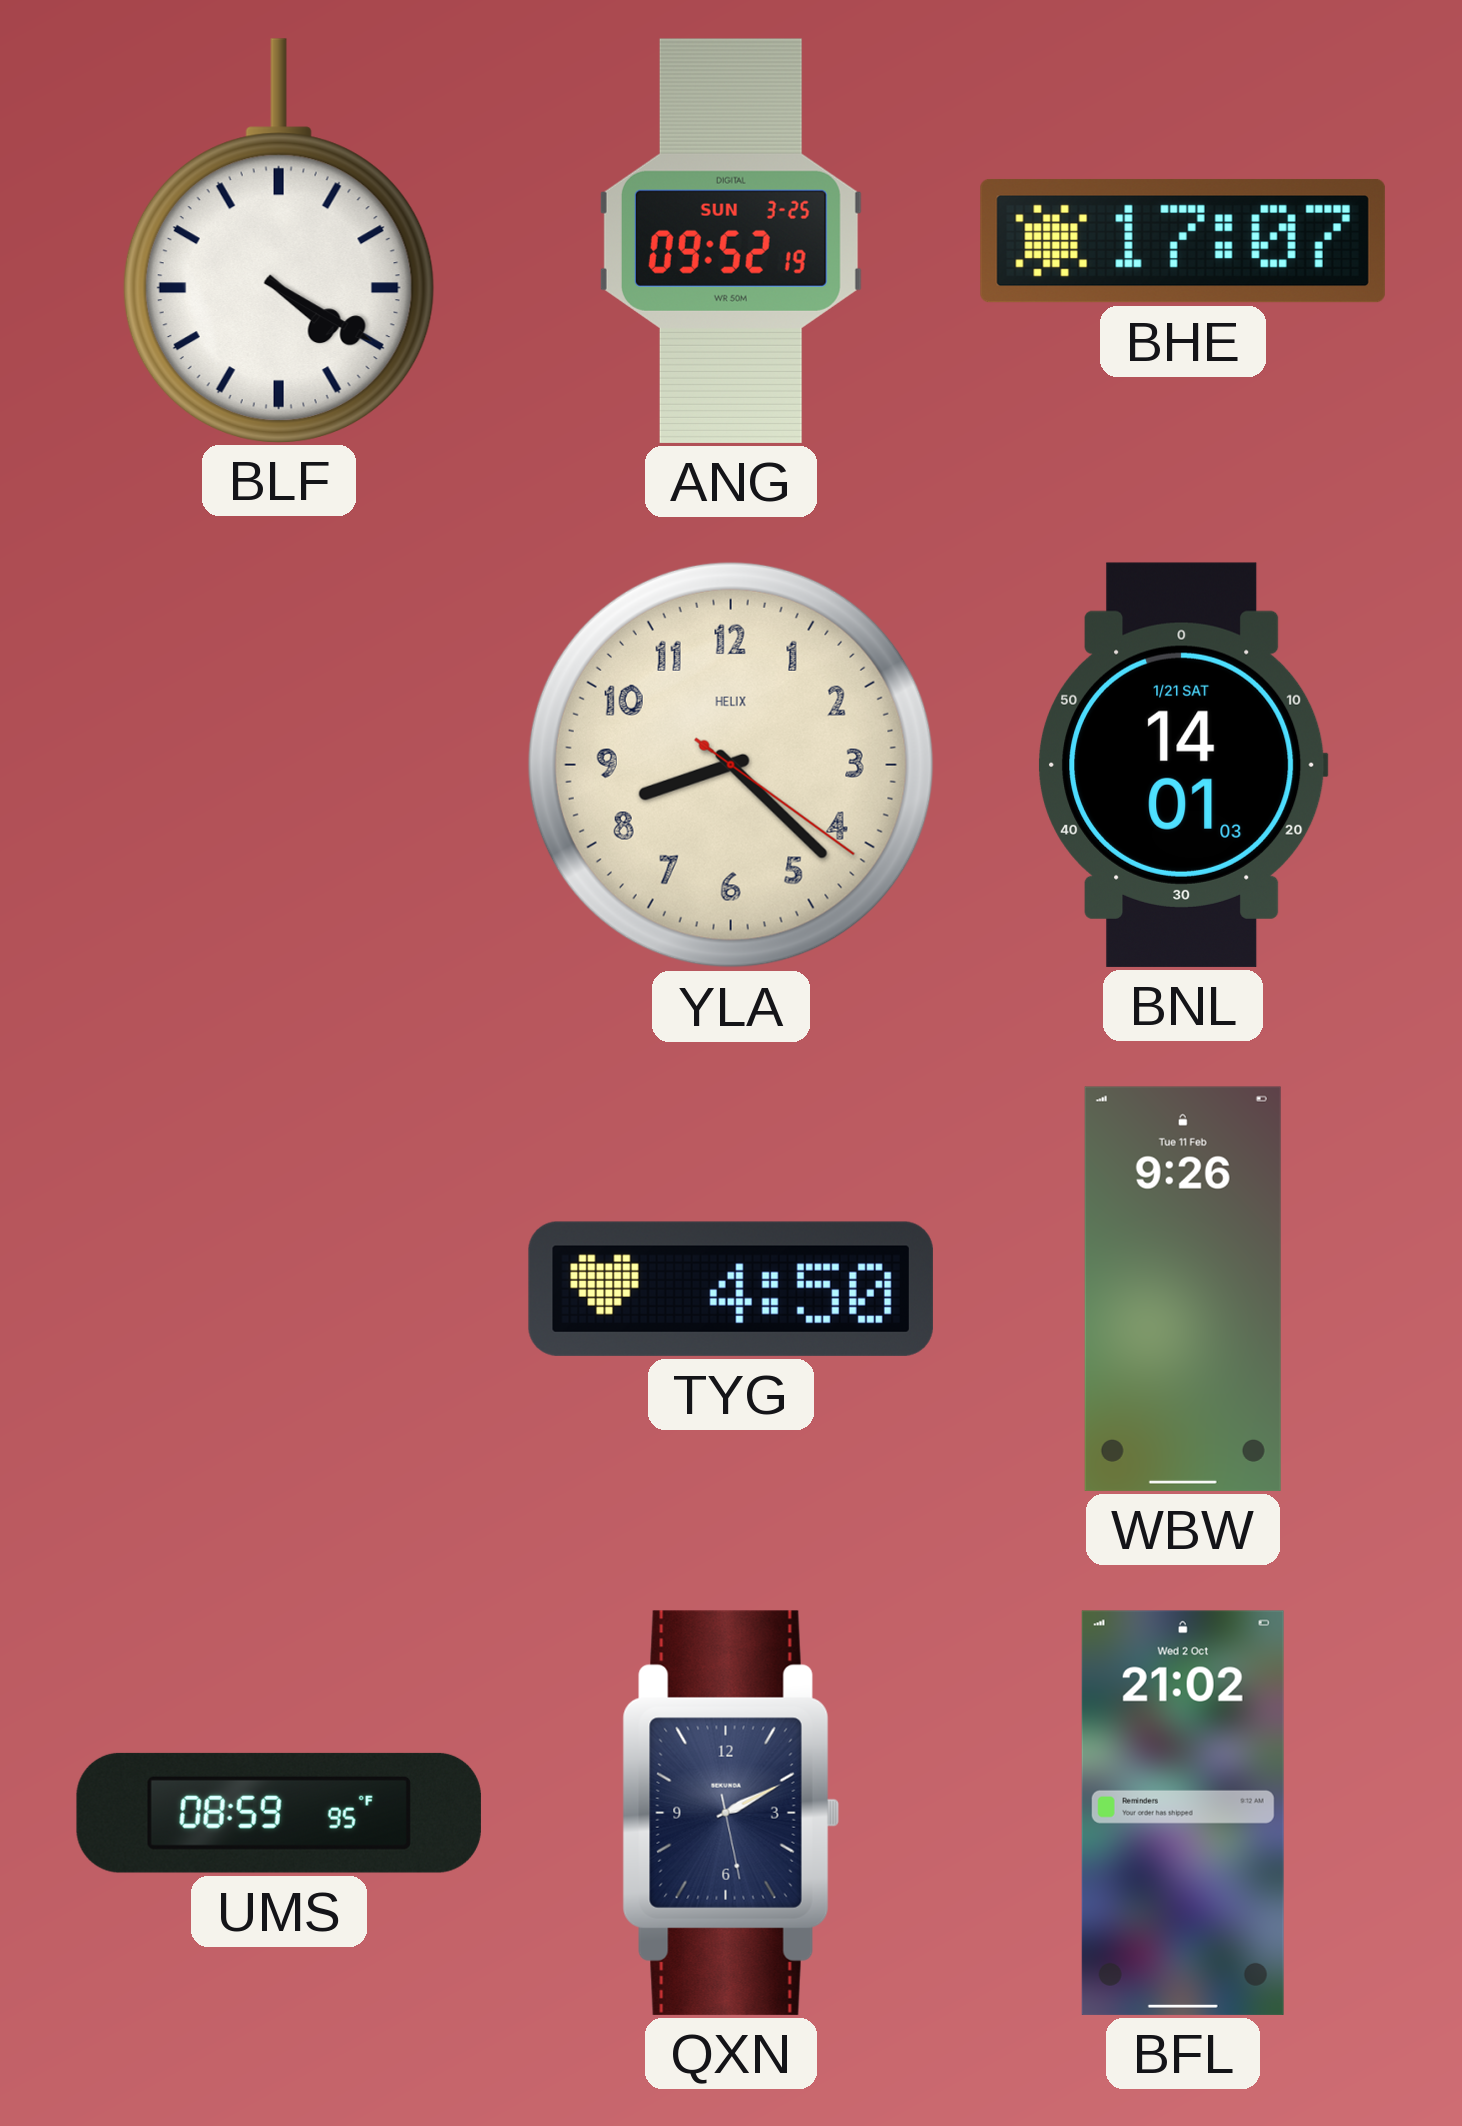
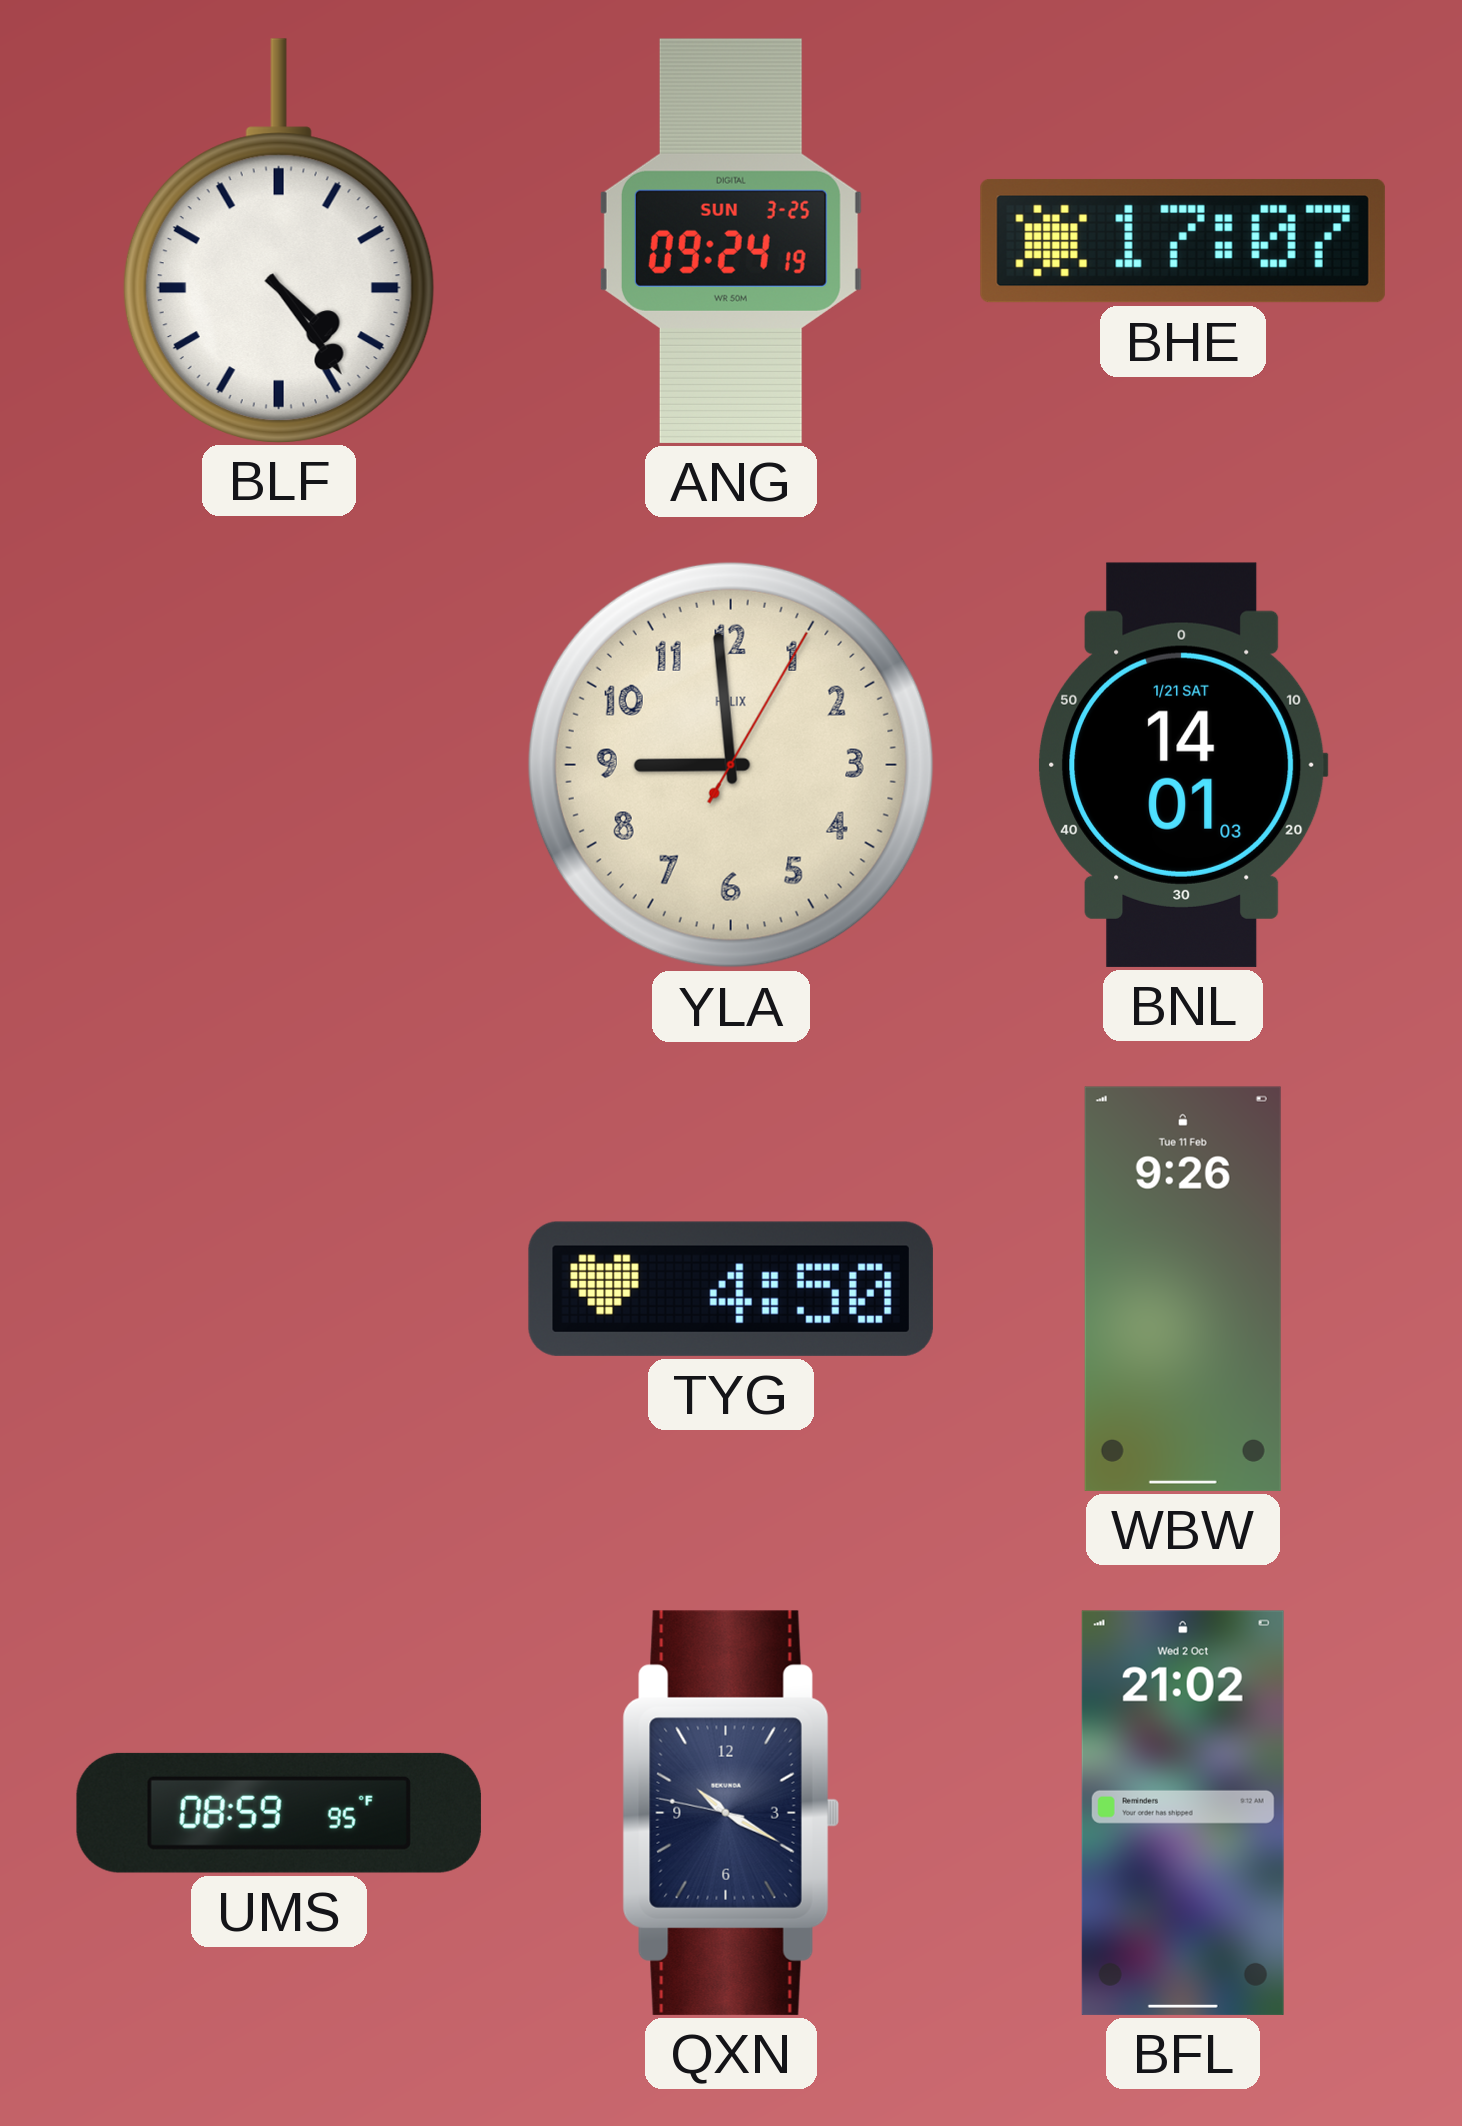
BLF: 4:20 -> 4:24 (279, 240)
ANG: 09:52 -> 09:24 (731, 241)
YLA: 8:22 -> 8:59 (731, 765)
QXN: 2:10 -> 10:19 (731, 1813)
